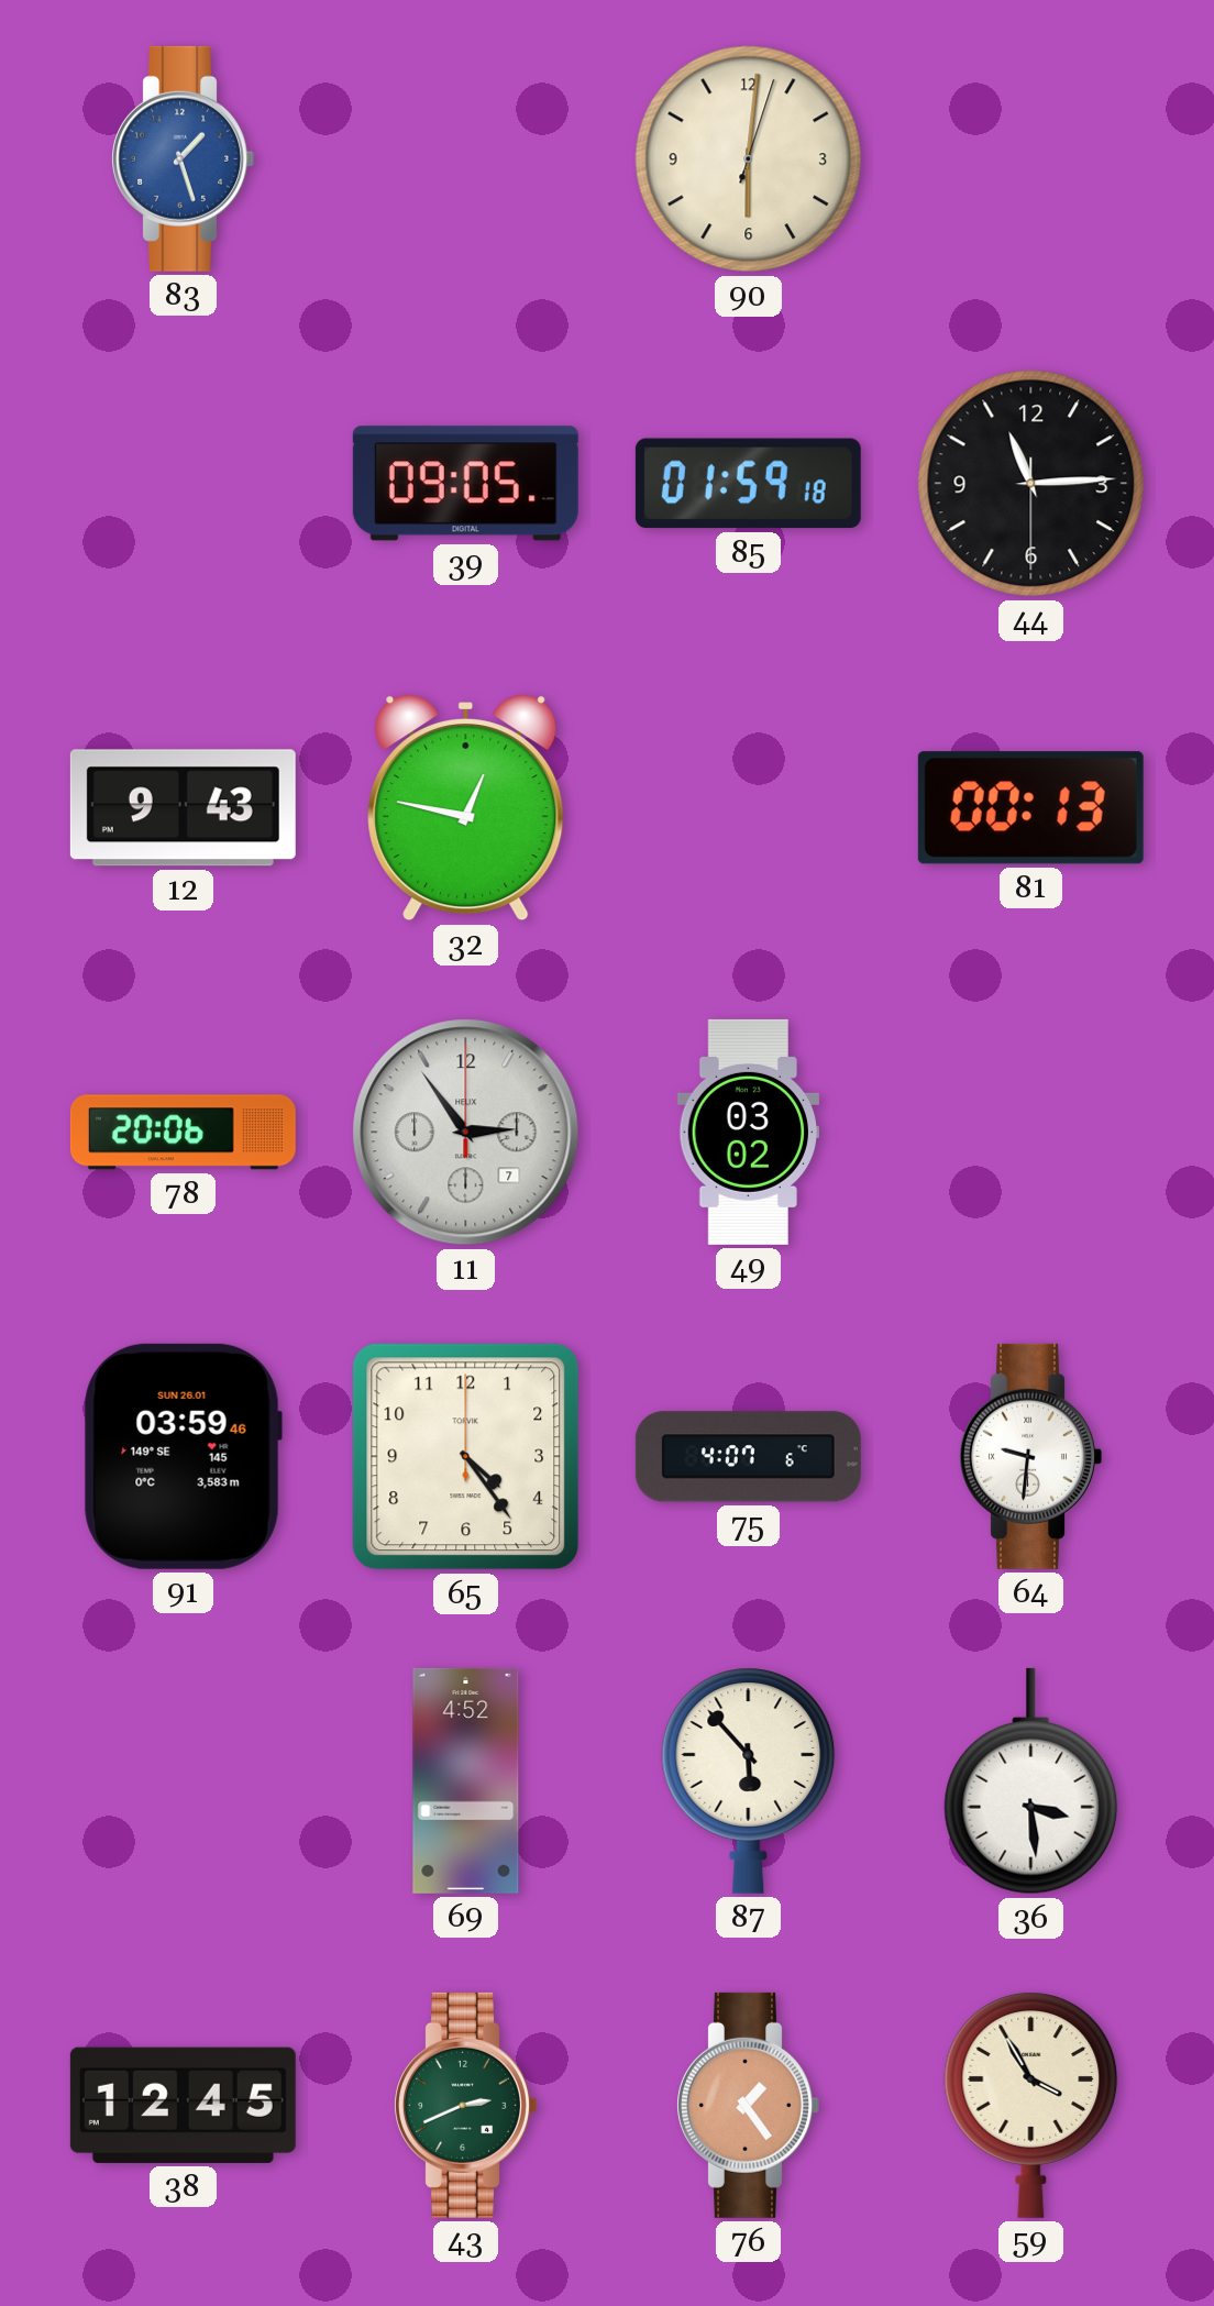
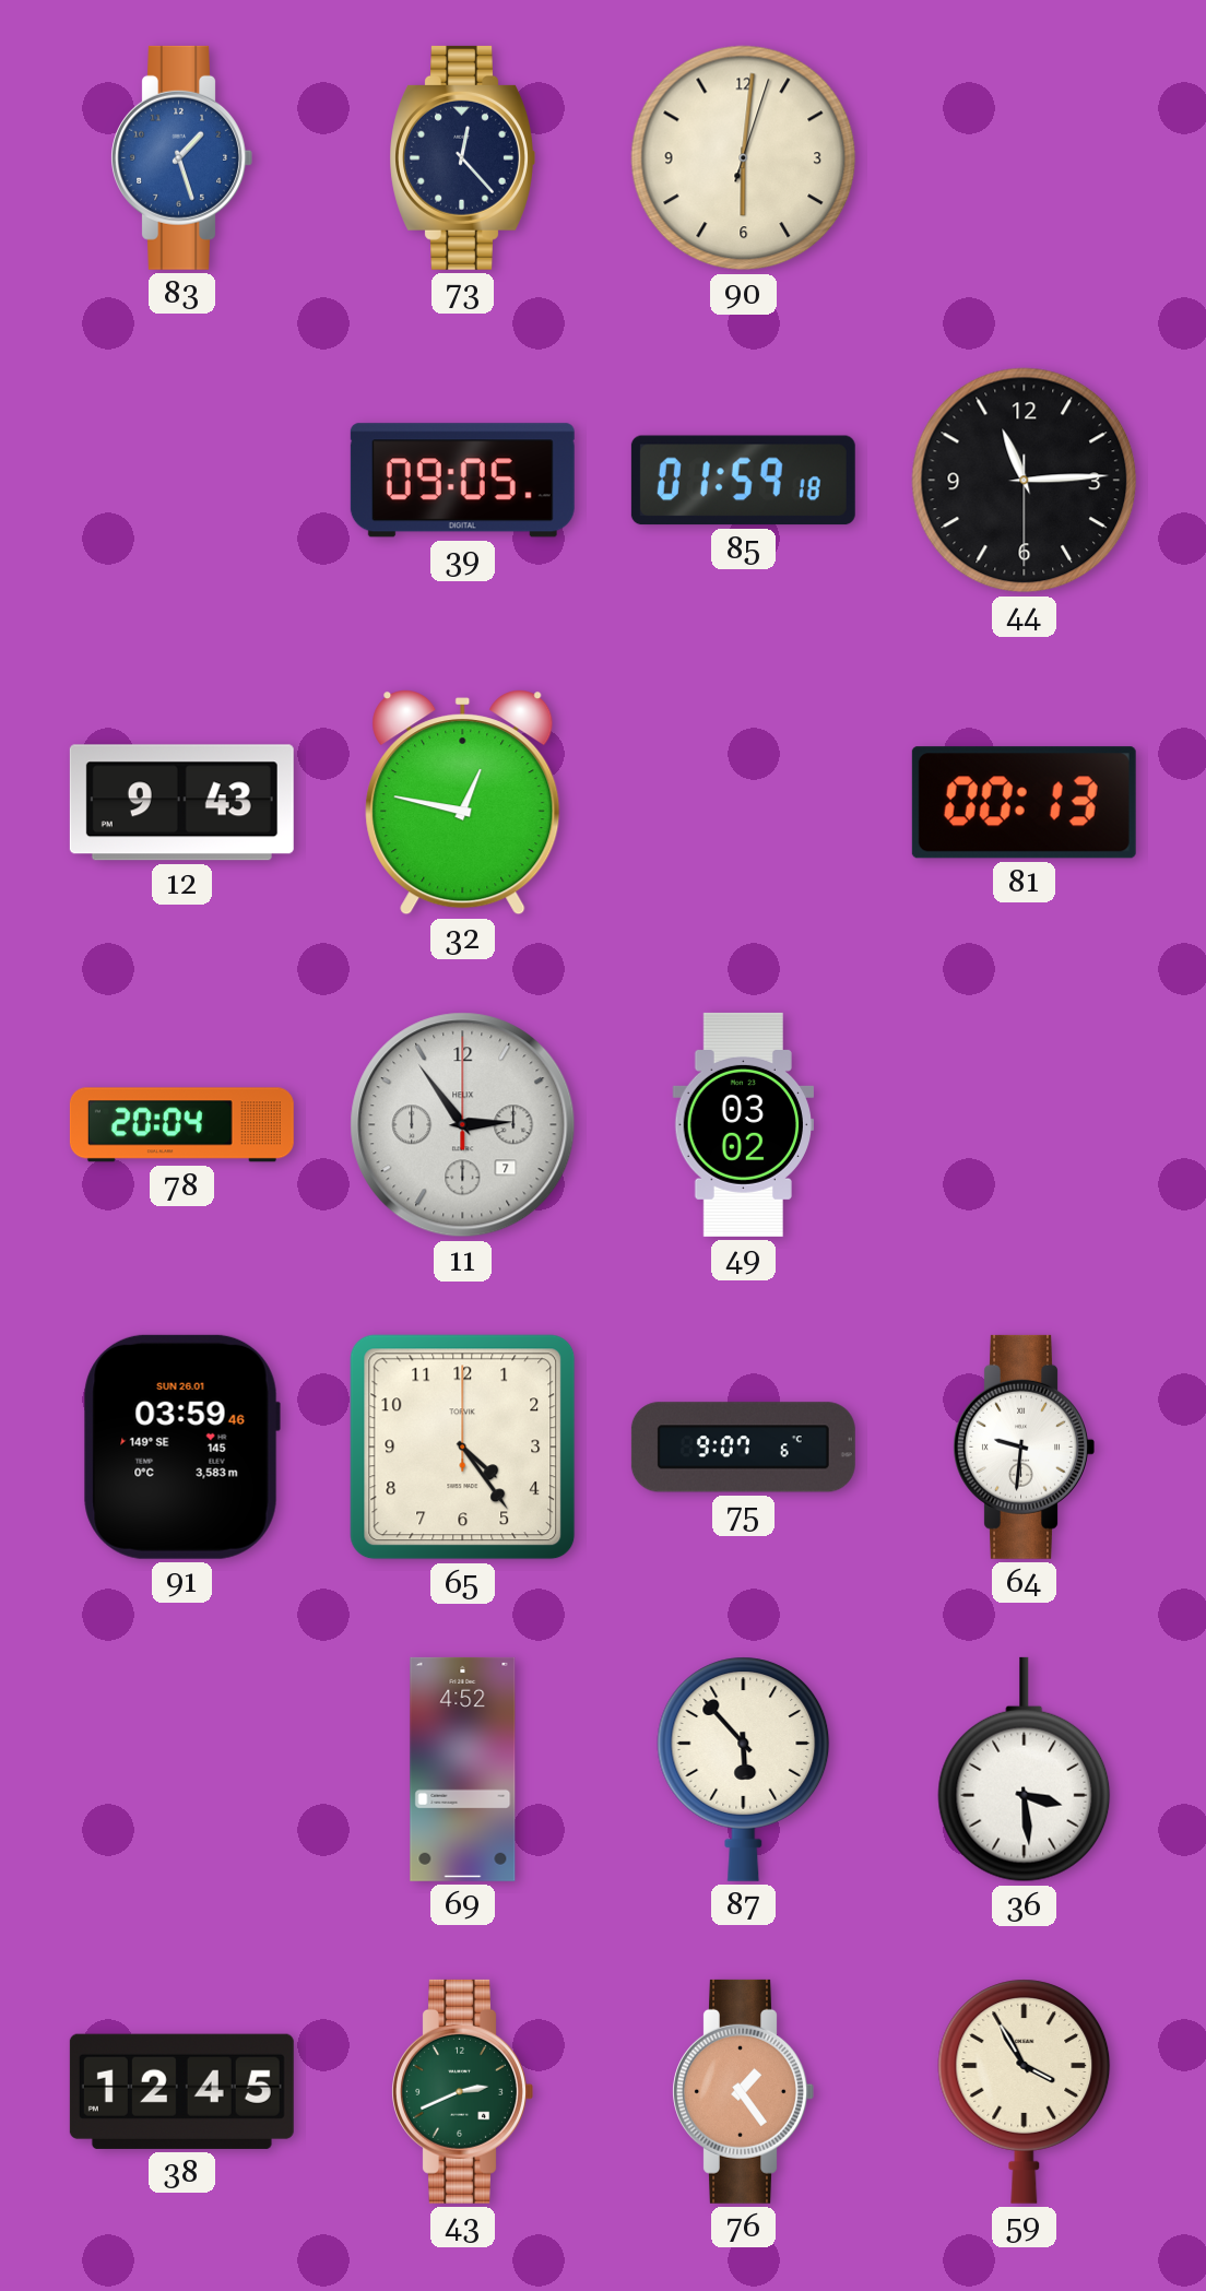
73: none -> 12:23 (462, 157)
78: 20:06 -> 20:04 (181, 1125)
75: 4:07 -> 9:07 (743, 1448)
